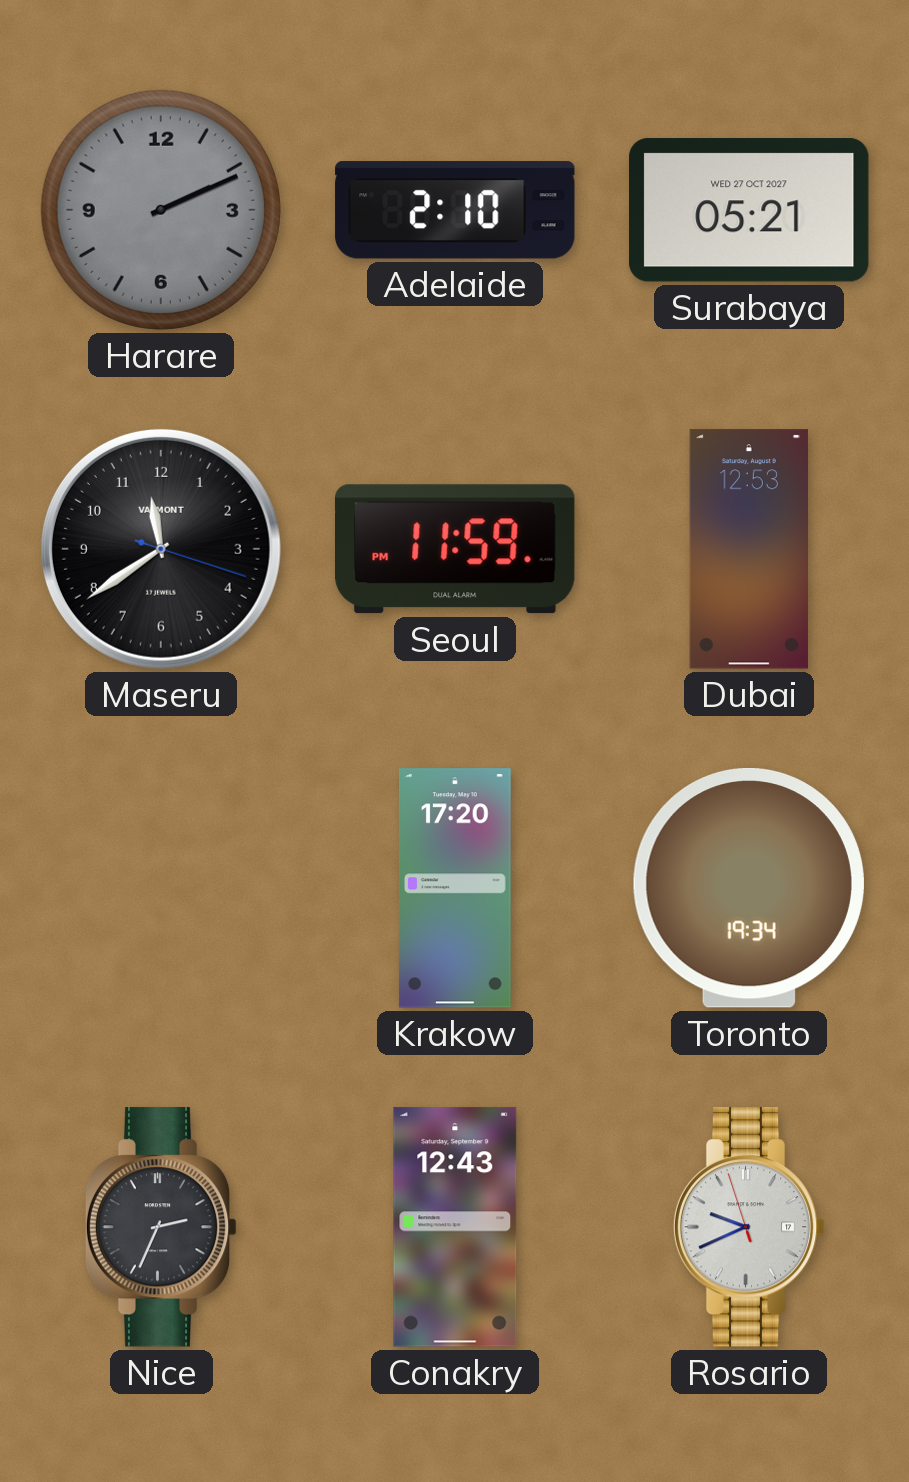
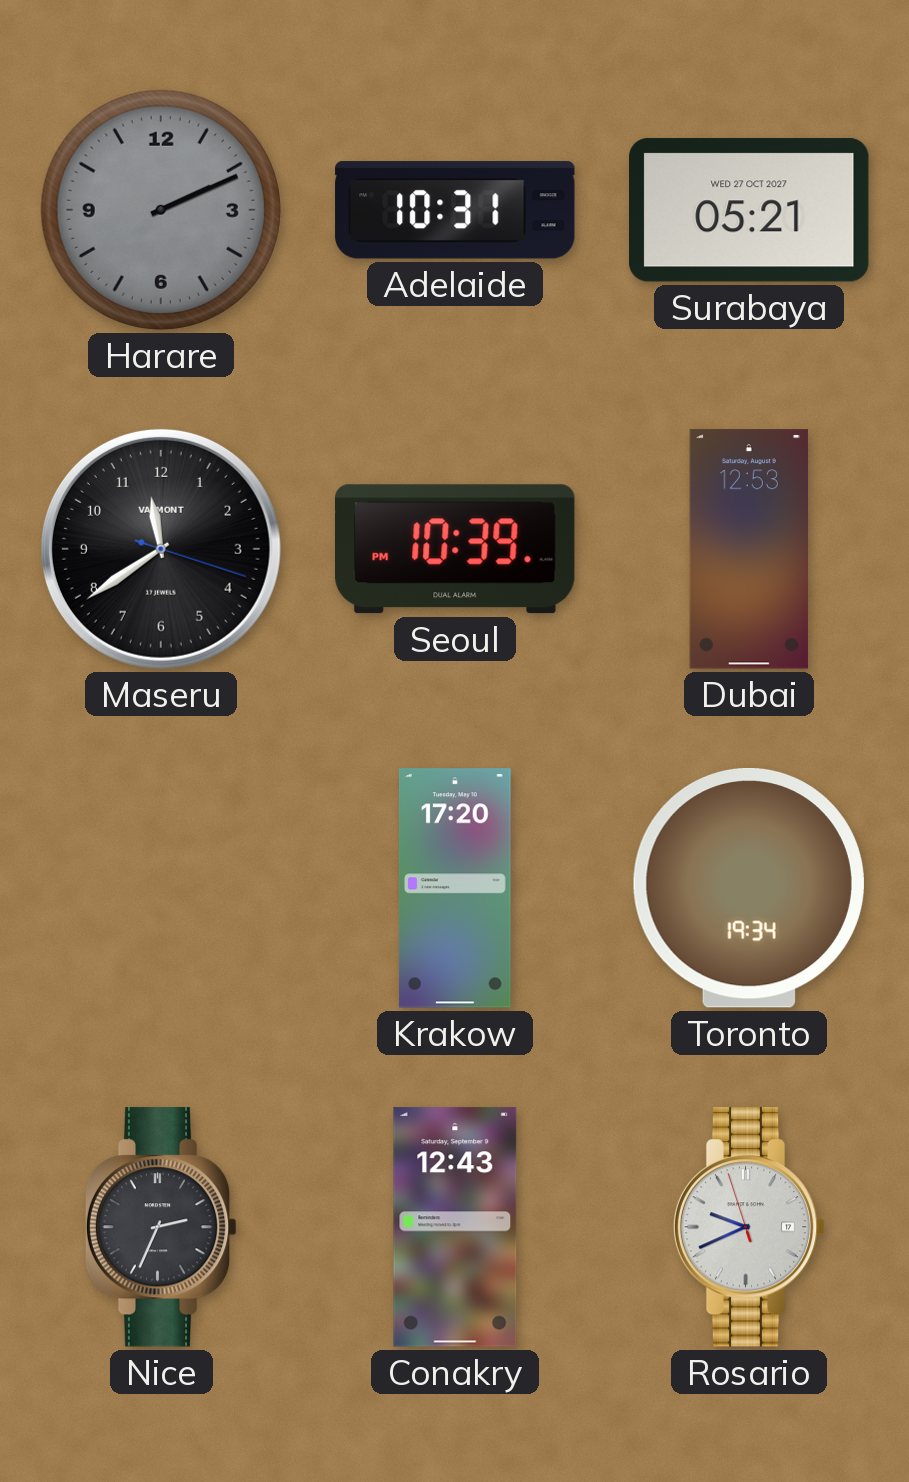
Adelaide: 2:10 -> 10:31 (455, 210)
Seoul: 11:59 -> 10:39 (456, 549)
